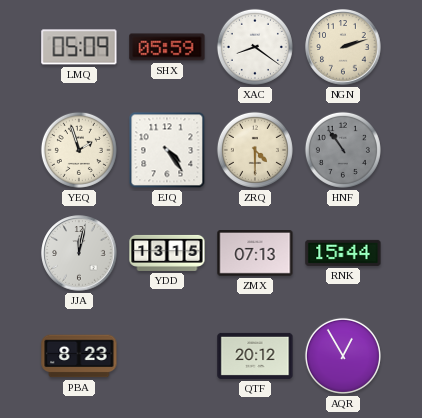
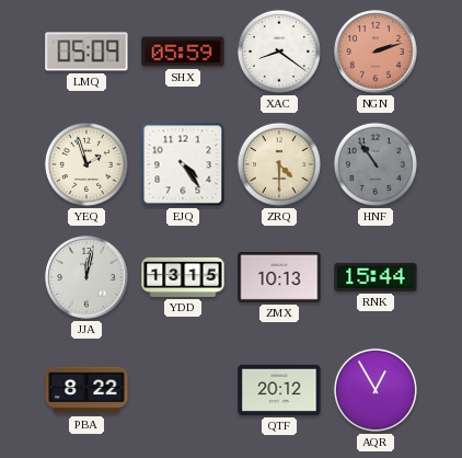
NGN dial: cream -> salmon (376, 51)
ZMX: 07:13 -> 10:13 (279, 278)
PBA: 8:23 -> 8:22 (86, 390)
